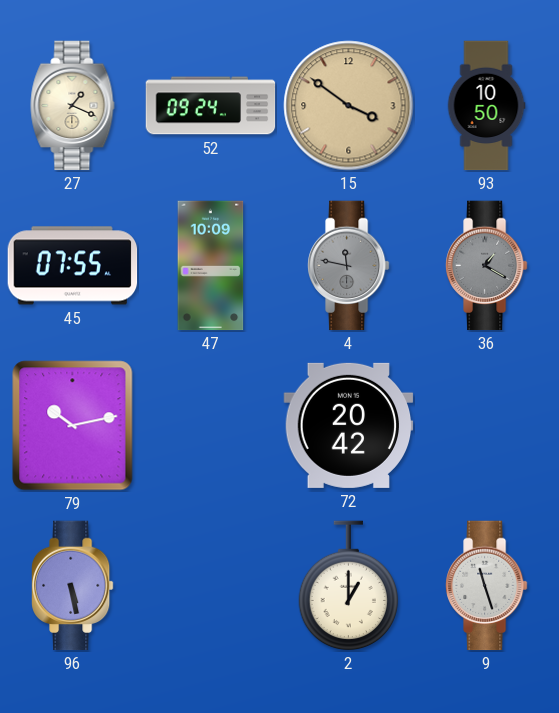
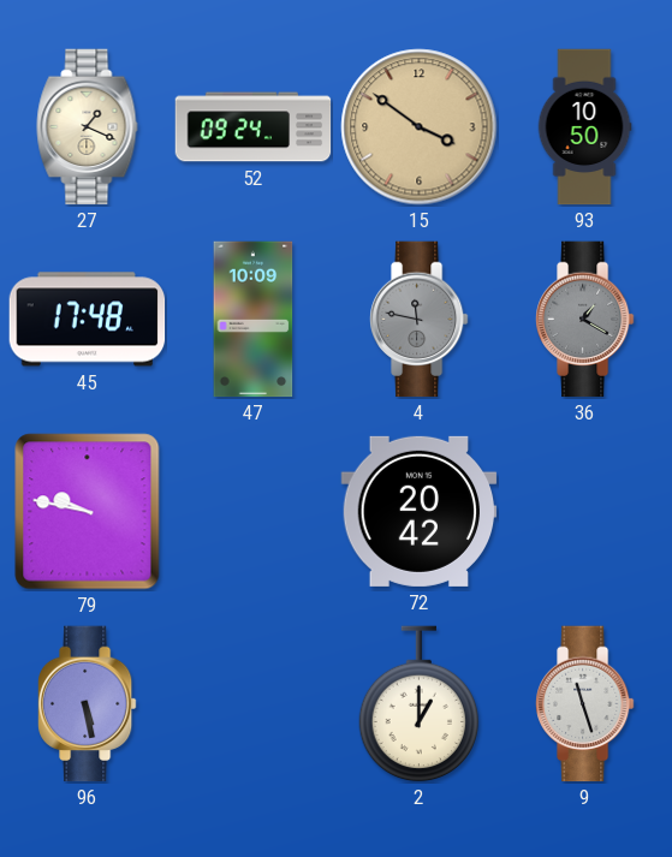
45: 07:55 -> 17:48 (88, 320)
79: 10:13 -> 9:47 (88, 512)
